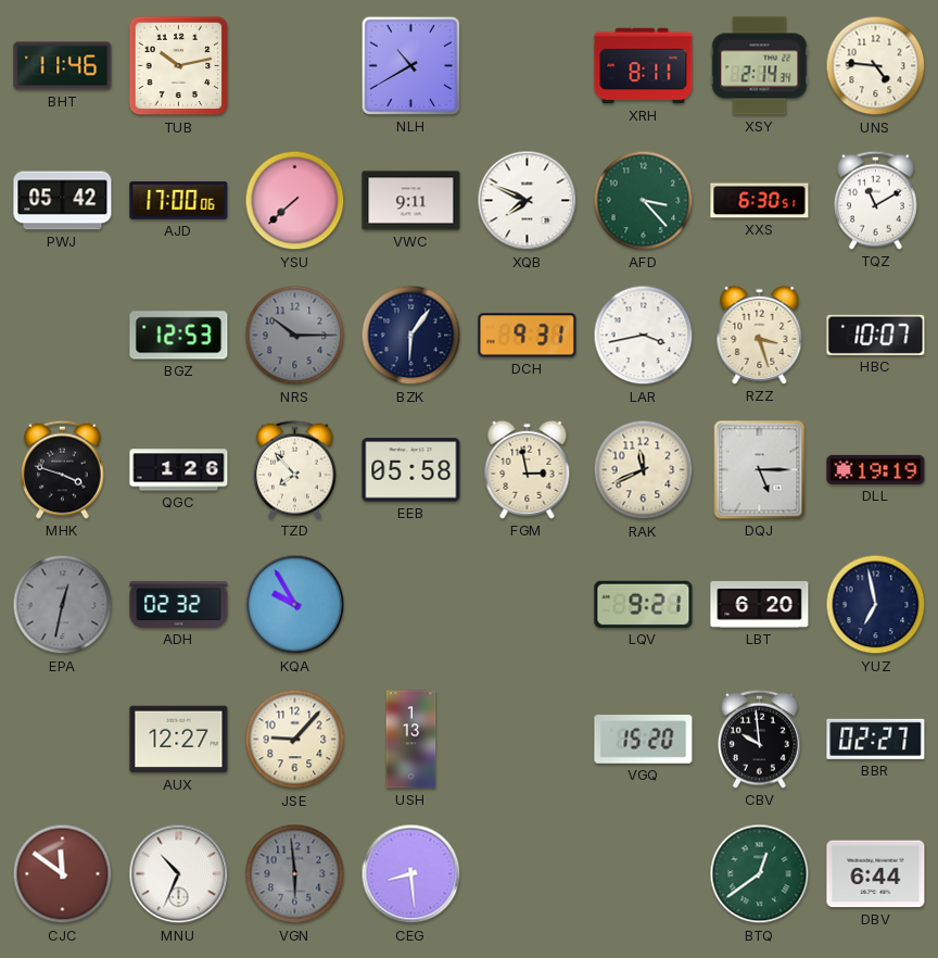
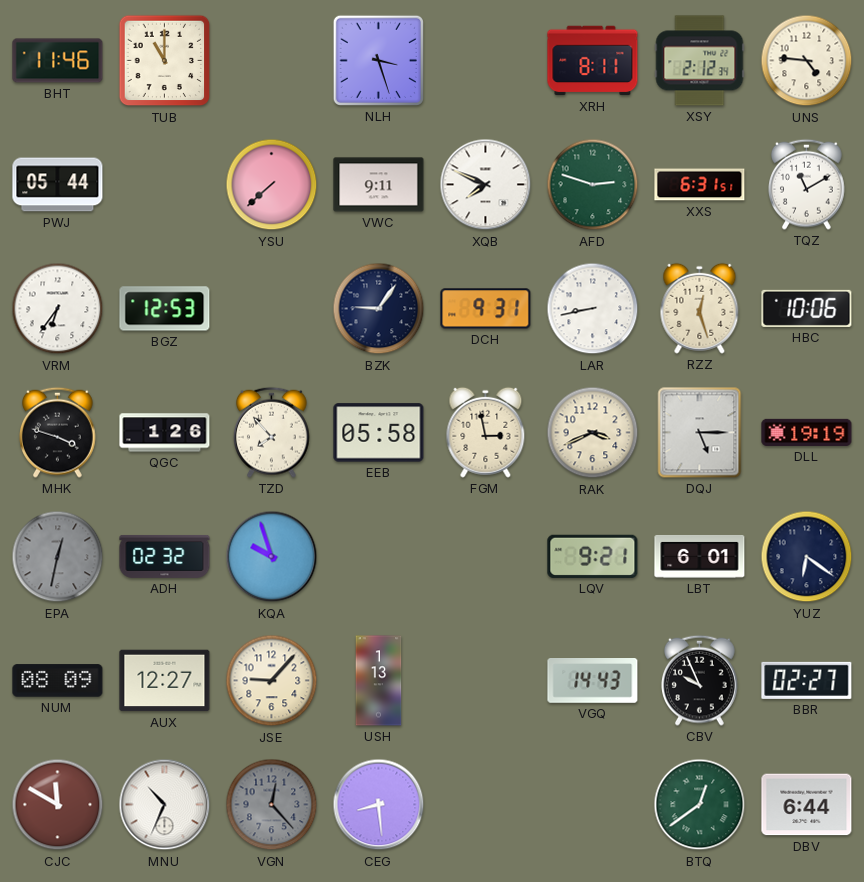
TUB: 10:13 -> 11:00 (165, 61)
NLH: 10:40 -> 3:27 (378, 60)
XSY: 2:14 -> 2:12 (700, 61)
PWJ: 05:42 -> 05:44 (58, 185)
AJD: 17:00 -> none (179, 200)
AFD: 3:23 -> 2:48 (593, 185)
XXS: 6:30 -> 6:31 (700, 185)
VRM: none -> 6:36 (58, 309)
NRS: 10:15 -> none (295, 336)
BZK: 6:06 -> 9:06 (379, 309)
LAR: 3:43 -> 8:43 (593, 309)
RZZ: 3:27 -> 12:27 (700, 308)
HBC: 10:07 -> 10:06 (807, 308)
RAK: 11:41 -> 3:41 (593, 433)
KQA: 9:55 -> 9:57 (272, 557)
LBT: 6:20 -> 6:01 (700, 557)
YUZ: 6:58 -> 6:21 (807, 557)
NUM: none -> 08:09 (58, 681)
VGQ: 15:20 -> 14:43 (593, 681)
CBV: 9:59 -> 9:56 (700, 680)
CJC: 11:51 -> 11:50 (58, 805)
VGN: 5:59 -> 12:23 (272, 805)
